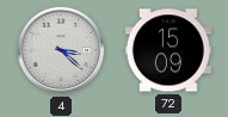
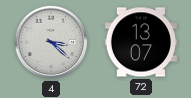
72: 15:09 -> 13:07 (141, 42)
